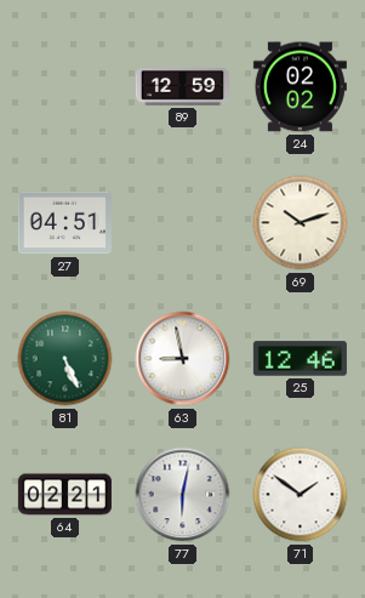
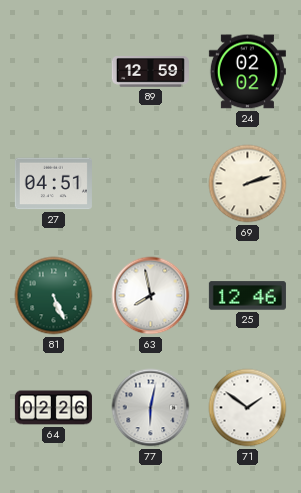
69: 10:12 -> 2:12 (248, 184)
63: 8:58 -> 7:58 (151, 296)
64: 02:21 -> 02:26 (53, 408)
